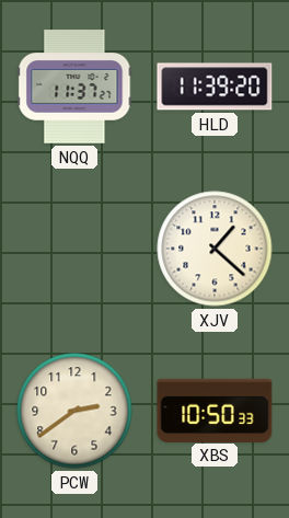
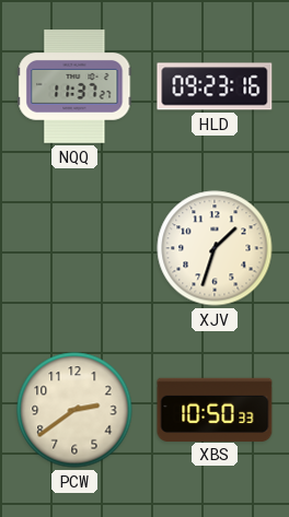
HLD: 11:39 -> 09:23 (215, 86)
XJV: 1:22 -> 1:33 (215, 248)
